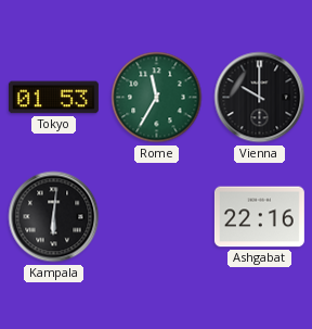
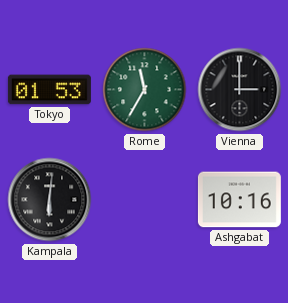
Vienna: 10:00 -> 3:00 (240, 90)
Ashgabat: 22:16 -> 10:16 (239, 200)
